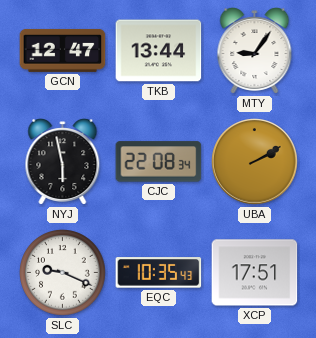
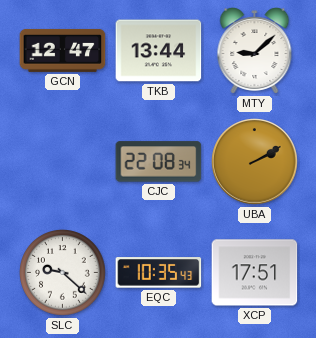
MTY: 9:06 -> 9:08 (255, 51)
NYJ: 5:58 -> none (63, 162)
SLC: 9:19 -> 9:22 (63, 273)
